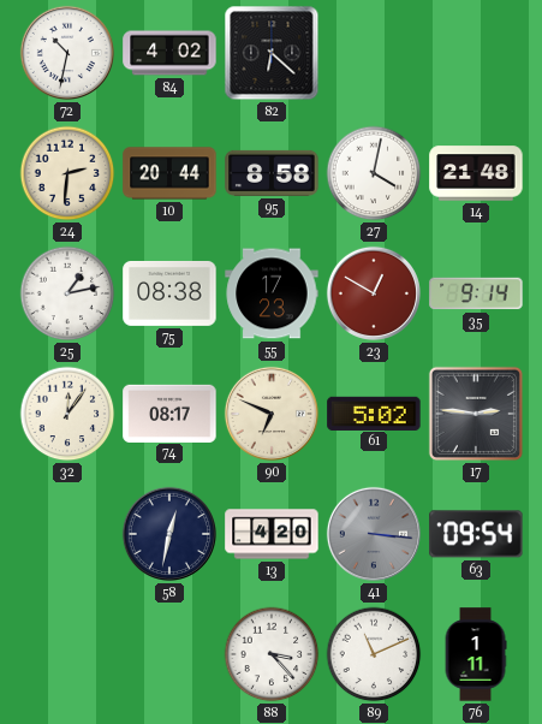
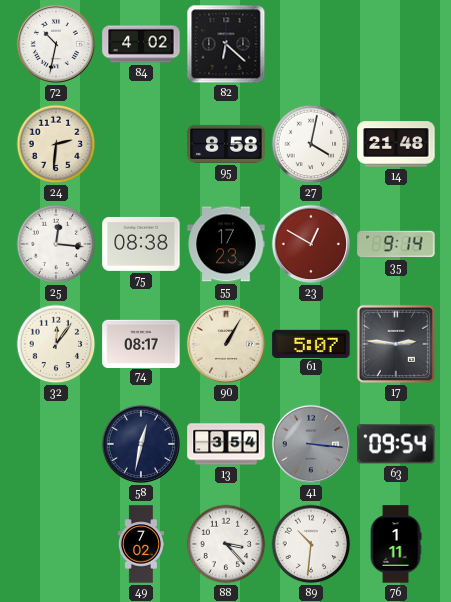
10: 20:44 -> none (169, 173)
25: 1:13 -> 12:16 (56, 244)
90: 6:49 -> 1:05 (226, 344)
61: 5:02 -> 5:07 (311, 343)
13: 4:20 -> 3:54 (226, 444)
49: none -> 7:02 (140, 544)
89: 11:11 -> 10:31 (311, 544)
